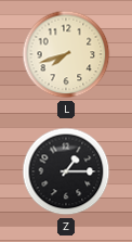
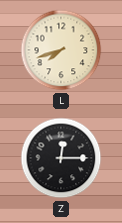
Z: 1:15 -> 12:15 (61, 158)
